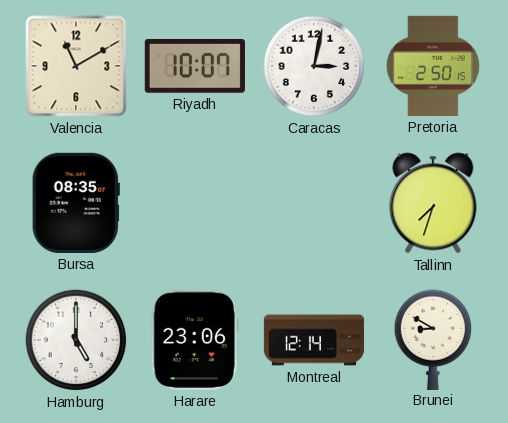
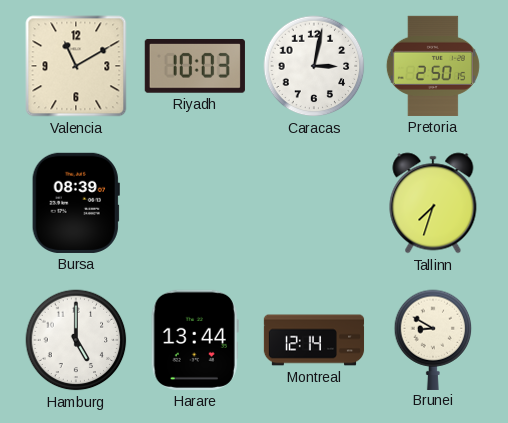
Riyadh: 10:07 -> 10:03 (195, 66)
Bursa: 08:35 -> 08:39 (76, 203)
Harare: 23:06 -> 13:44 (195, 340)
